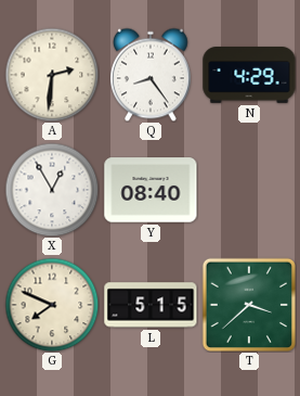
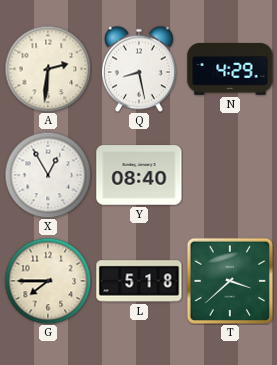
Q: 8:24 -> 8:28 (140, 69)
G: 7:49 -> 7:45 (48, 281)
L: 5:15 -> 5:18 (139, 281)
